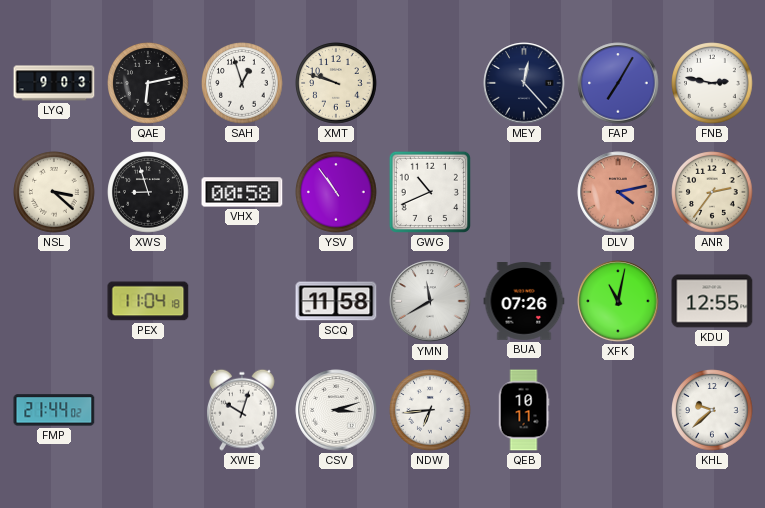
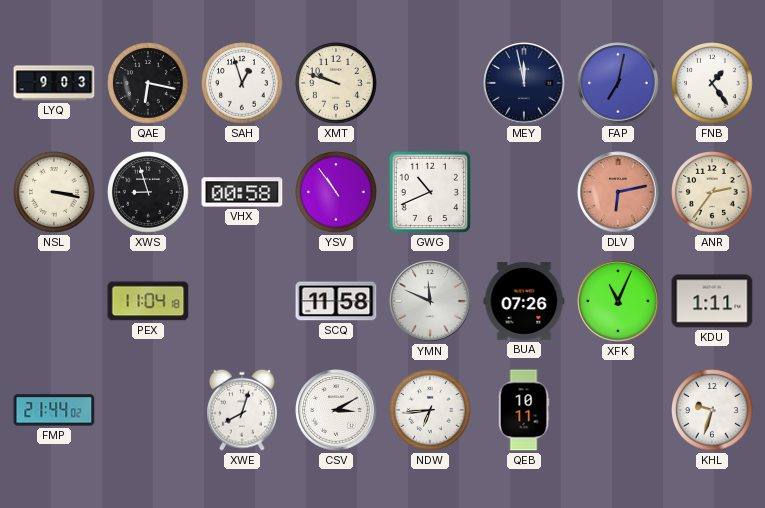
QAE: 6:13 -> 6:17 (148, 83)
MEY: 12:23 -> 11:58 (524, 83)
FAP: 7:05 -> 7:02 (618, 83)
FNB: 2:47 -> 1:24 (712, 83)
NSL: 3:22 -> 3:17 (54, 192)
DLV: 4:13 -> 6:13 (618, 192)
YMN: 11:40 -> 11:49 (430, 301)
XFK: 11:02 -> 11:04 (618, 301)
KDU: 12:55 -> 1:11 (712, 301)
XWE: 10:03 -> 8:03 (243, 410)
CSV: 3:12 -> 3:10 (336, 410)
KHL: 9:38 -> 9:33 (712, 410)
